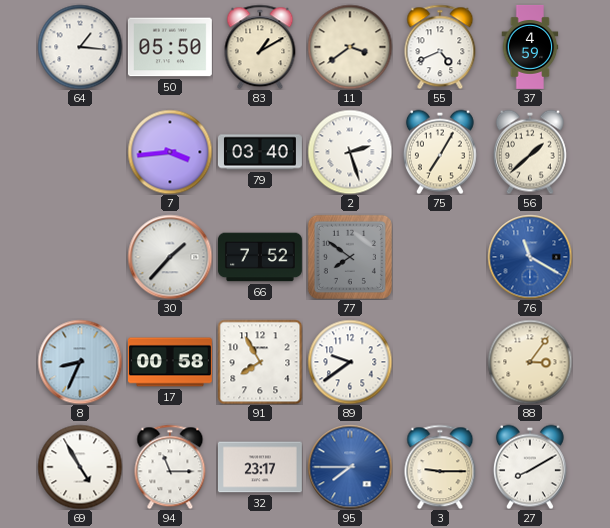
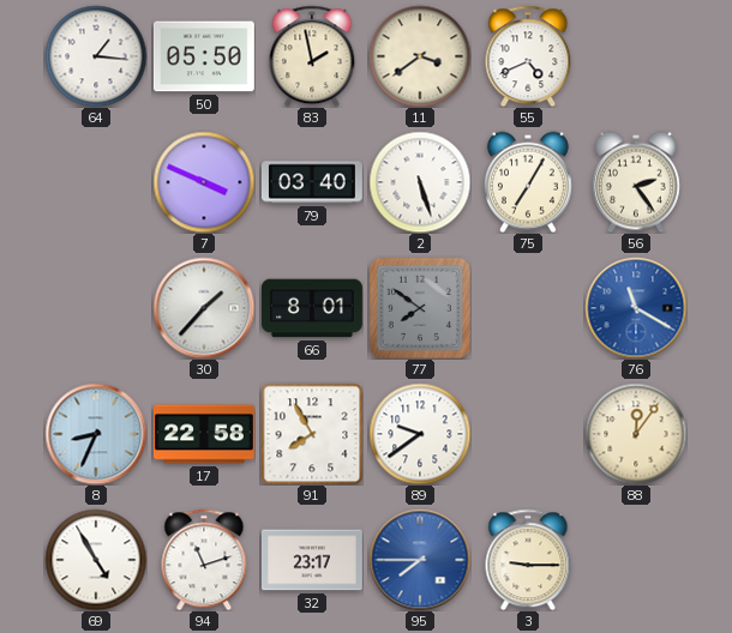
83: 1:10 -> 1:58 (312, 56)
37: 4:59 -> none (530, 47)
7: 3:44 -> 3:49 (204, 182)
2: 2:27 -> 5:27 (420, 182)
56: 1:38 -> 2:24 (636, 182)
66: 7:52 -> 8:01 (312, 308)
17: 00:58 -> 22:58 (204, 434)
88: 3:06 -> 12:06 (636, 434)
94: 11:15 -> 11:12 (204, 560)
27: 8:10 -> none (530, 467)
